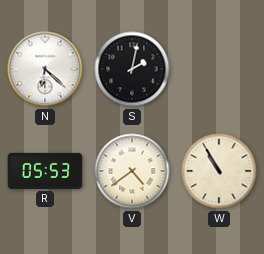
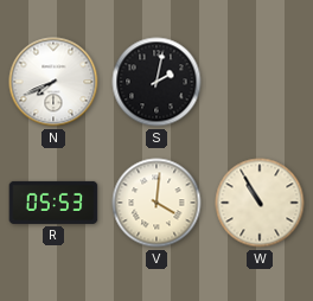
N: 6:22 -> 7:41 (53, 82)
V: 4:39 -> 4:01 (156, 203)
